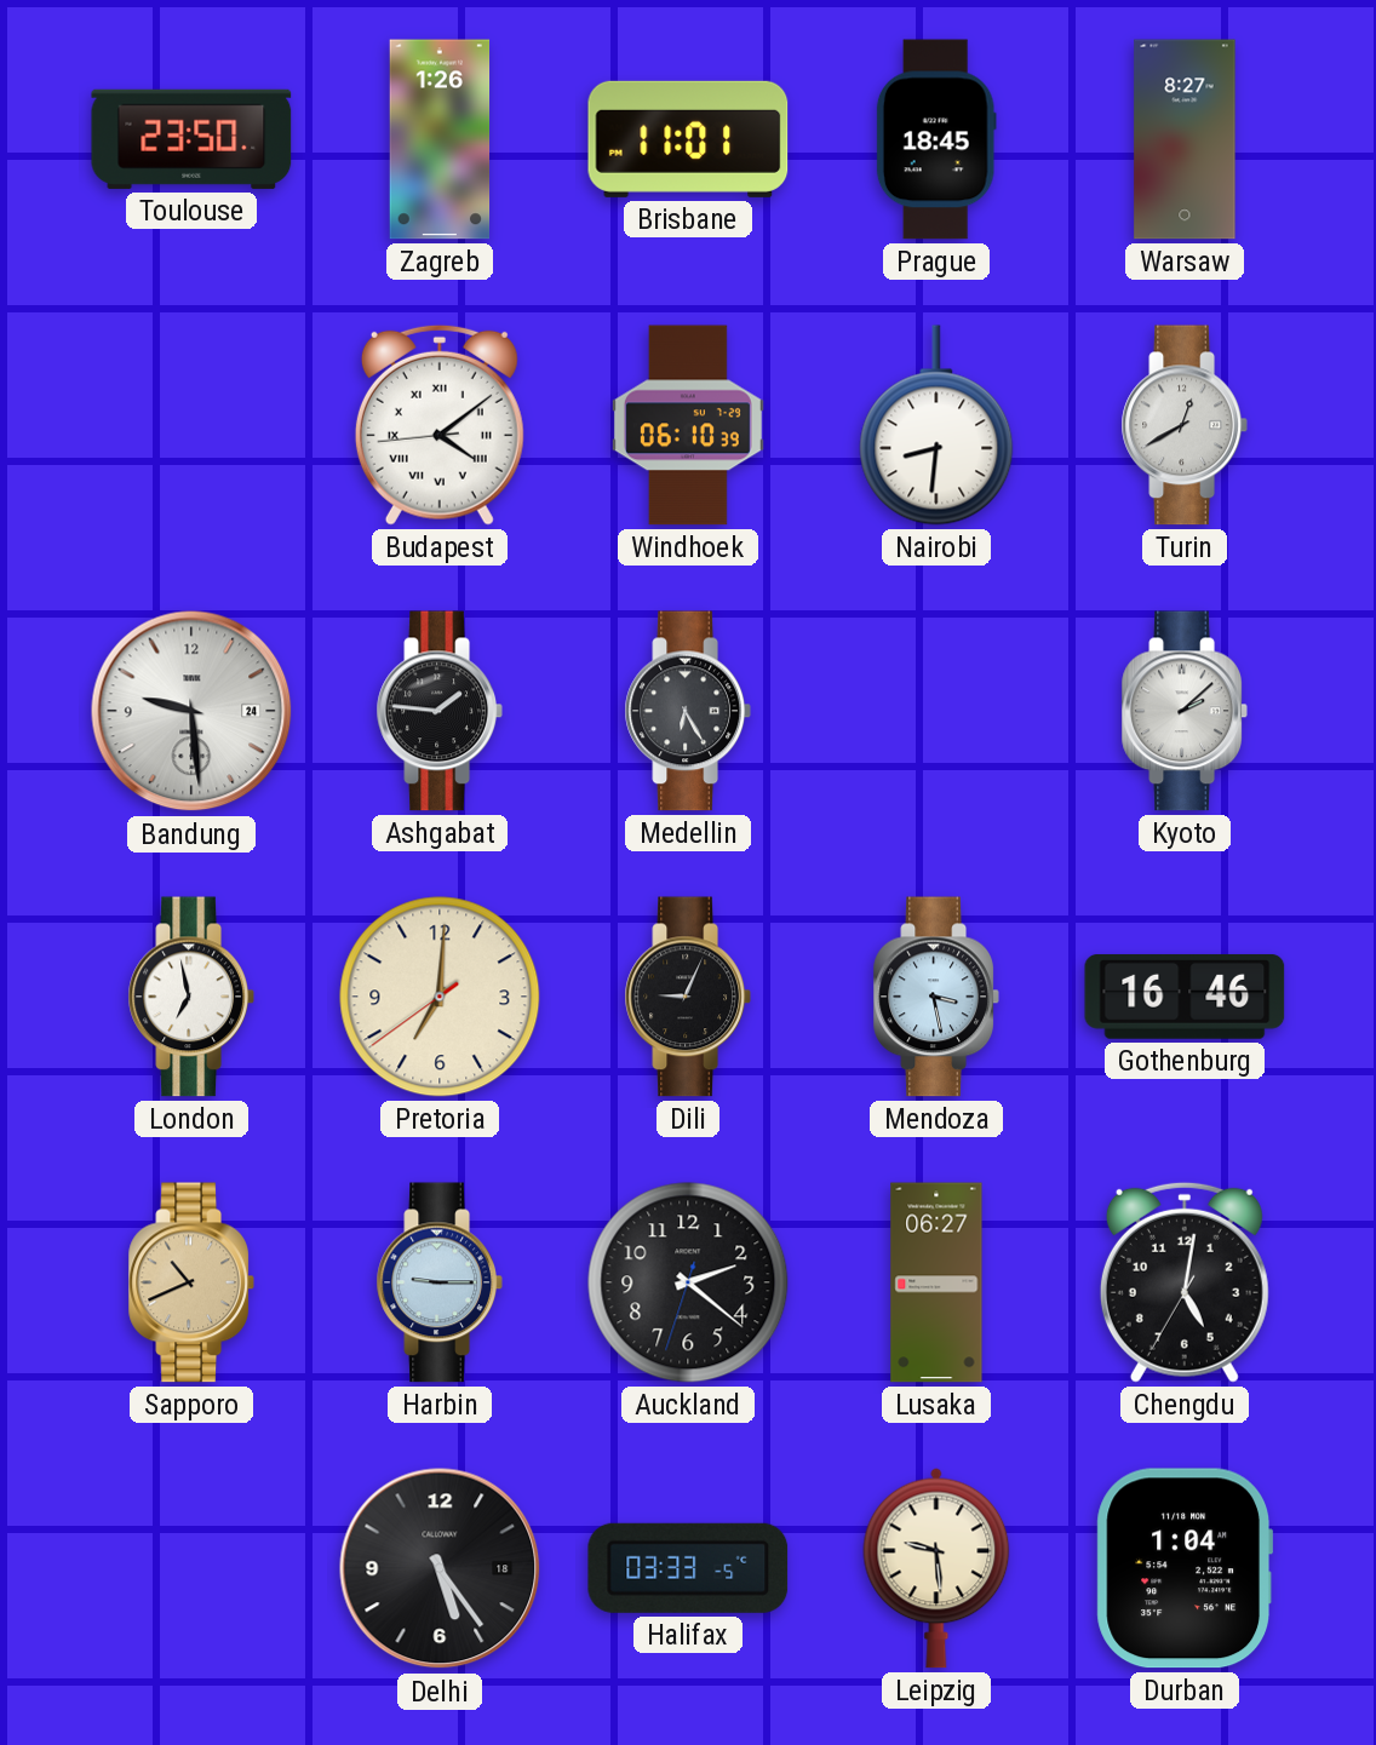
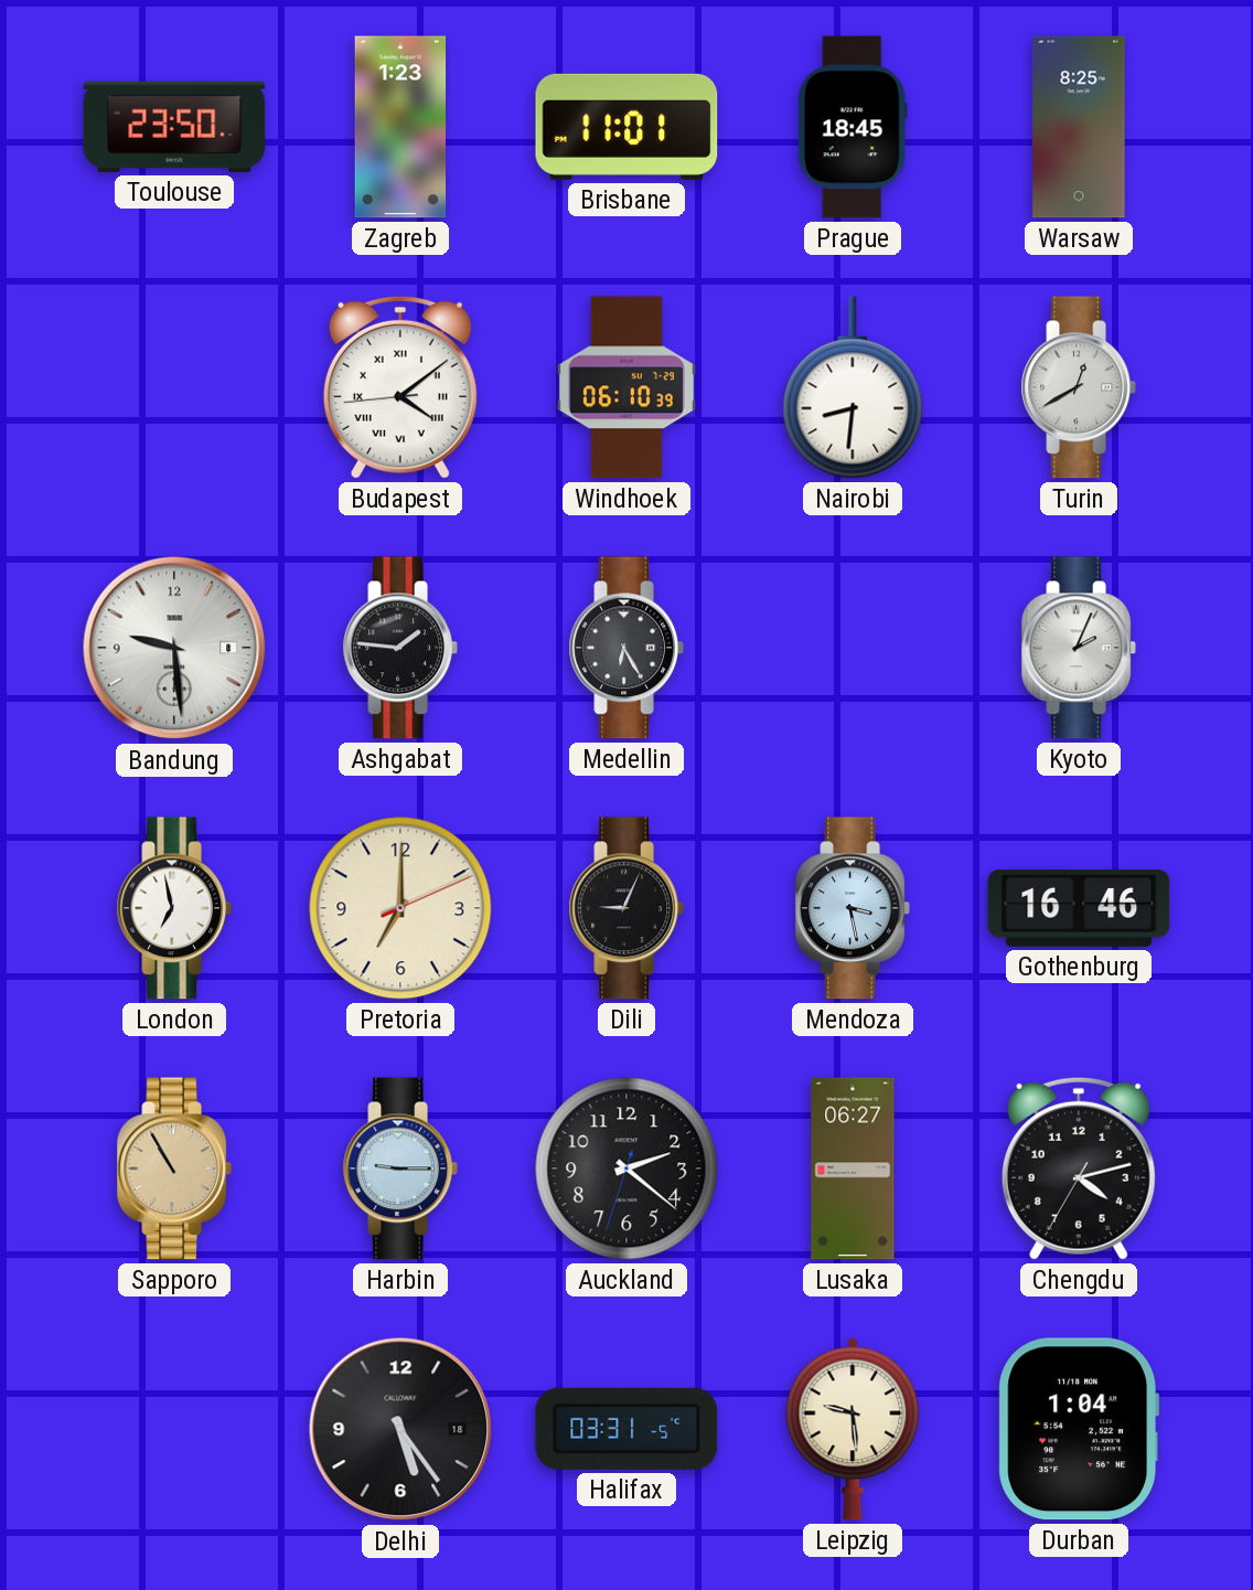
Zagreb: 1:26 -> 1:23 (400, 127)
Warsaw: 8:27 -> 8:25 (1079, 127)
Bandung date: 24 -> 8 (174, 648)
Kyoto: 2:08 -> 2:04 (1079, 648)
Pretoria: 7:00:39 -> 7:00:11 (400, 908)
Sapporo: 10:41 -> 10:55 (174, 1169)
Chengdu: 5:01 -> 4:12 (1079, 1169)
Halifax: 03:33 -> 03:31 (626, 1429)
